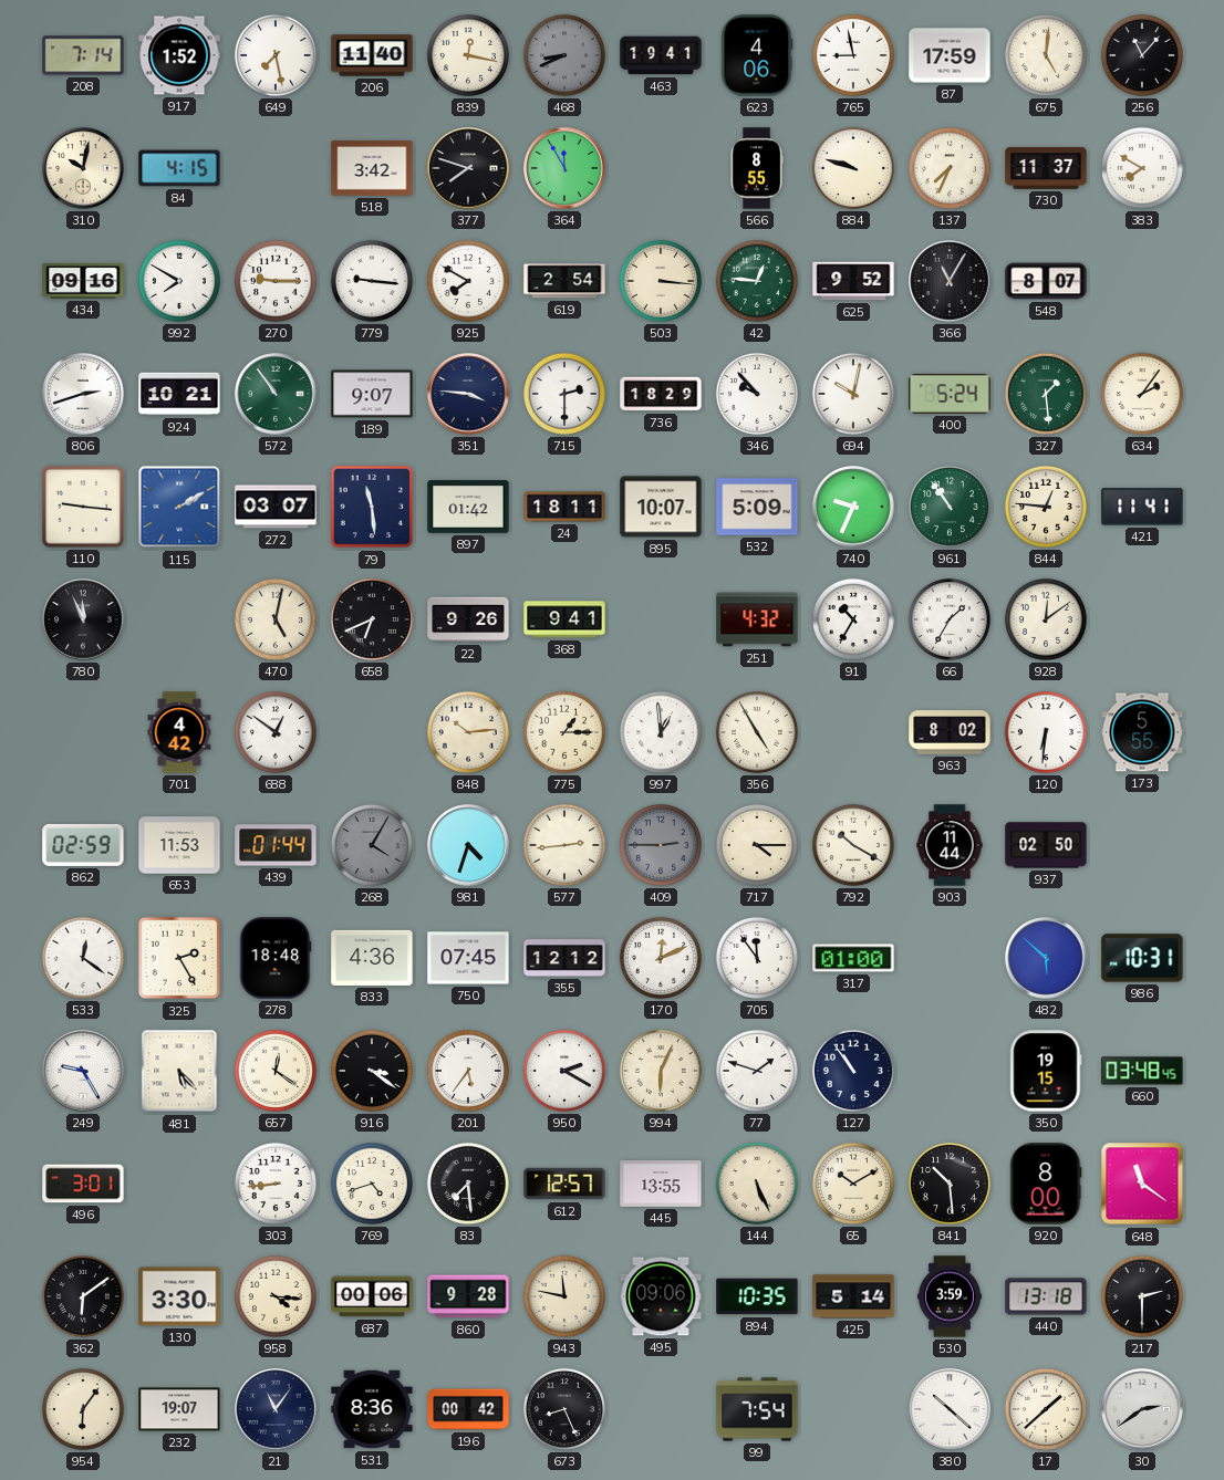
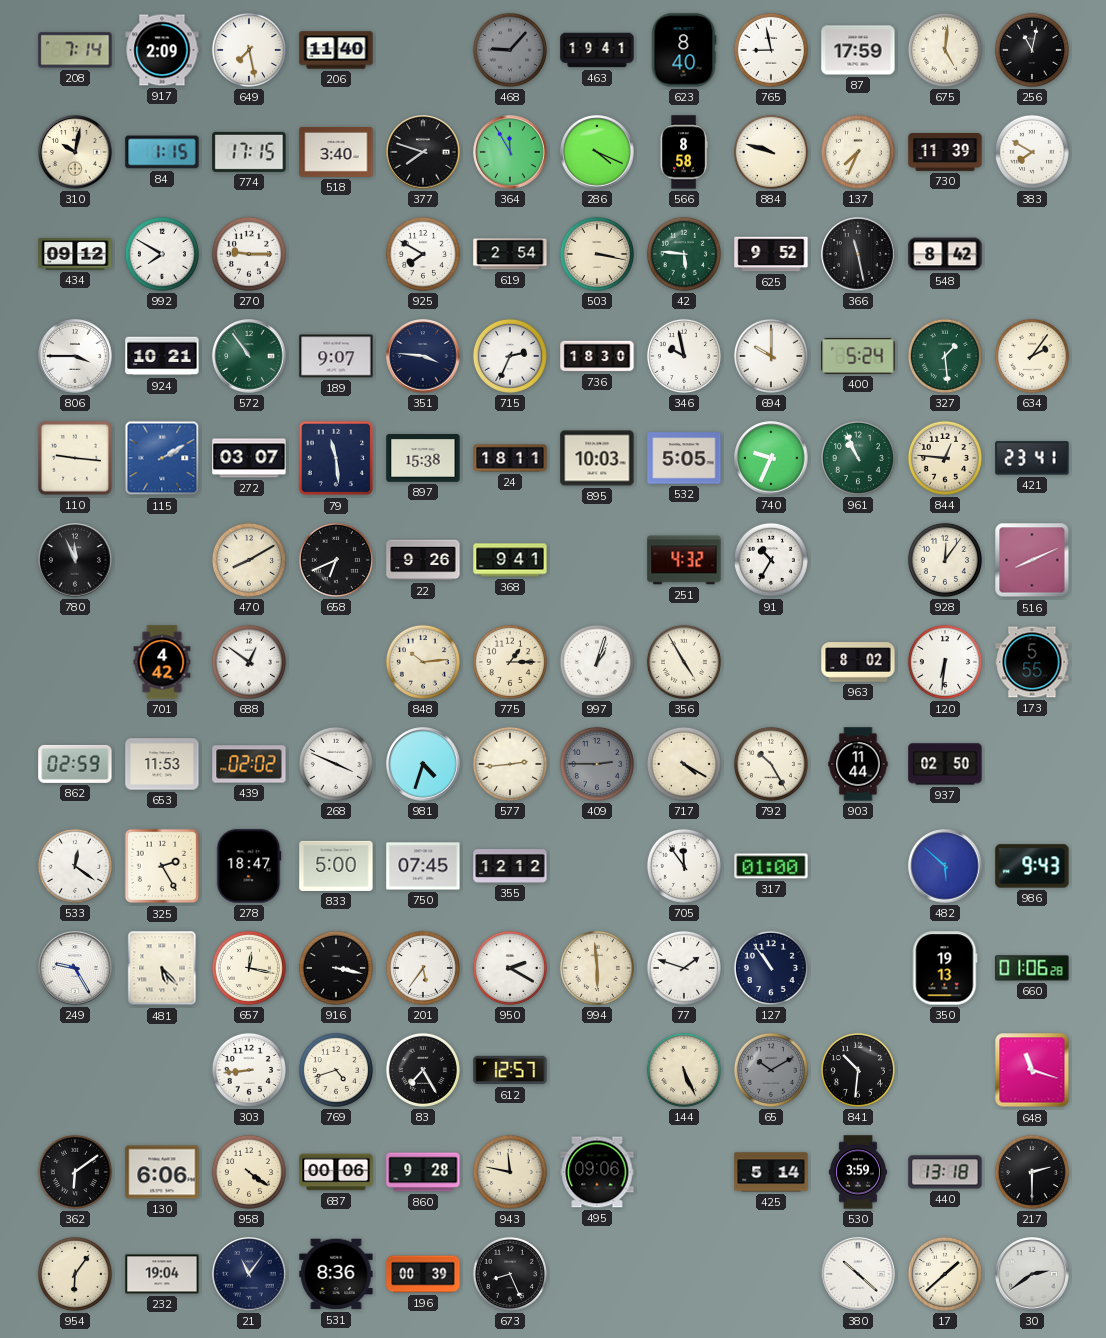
917: 1:52 -> 2:09 (162, 50)
839: 12:17 -> none (468, 55)
468: 8:41 -> 9:07 (510, 50)
623: 4:06 -> 8:40 (684, 50)
256: 11:07 -> 11:02 (1032, 50)
84: 4:15 -> 1:15 (162, 152)
774: none -> 17:15 (249, 152)
518: 3:42 -> 3:40 (336, 152)
286: none -> 4:19 (597, 152)
566: 8:55 -> 8:58 (684, 152)
730: 11:37 -> 11:39 (945, 152)
434: 09:16 -> 09:12 (75, 254)
779: 9:16 -> none (372, 281)
503: 3:16 -> 3:17 (597, 254)
42: 12:46 -> 5:46 (684, 254)
366: 11:05 -> 11:28 (858, 254)
548: 8:07 -> 8:42 (945, 254)
806: 2:42 -> 3:45 (75, 356)
715: 2:30 -> 2:34 (510, 356)
736: 18:29 -> 18:30 (597, 356)
346: 9:53 -> 9:58 (684, 356)
694: 10:02 -> 10:00 (771, 356)
897: 01:42 -> 15:38 (423, 458)
895: 10:07 -> 10:03 (597, 458)
532: 5:09 -> 5:05 (684, 458)
961: 10:54 -> 10:56 (858, 458)
421: 11:41 -> 23:41 (1032, 458)
470: 5:02 -> 8:10 (249, 560)
66: 1:35 -> none (950, 619)
928: 12:09 -> 12:06 (945, 560)
516: none -> 8:11 (1032, 560)
997: 12:59 -> 1:03 (597, 662)
439: 01:44 -> 02:02 (249, 764)
268: 4:05 -> 3:49 (336, 764)
268 dial: grey -> white (336, 764)
717: 4:15 -> 4:20 (684, 764)
792: 10:20 -> 10:25 (771, 764)
278: 18:48 -> 18:47 (249, 866)
833: 4:36 -> 5:00 (336, 866)
170: 12:11 -> none (661, 958)
986: 10:31 -> 9:43 (1032, 866)
657: 12:21 -> 12:17 (249, 968)
916: 3:21 -> 3:17 (336, 968)
994: 6:04 -> 5:59 (597, 968)
350: 19:15 -> 19:13 (945, 968)
660: 03:48 -> 01:06 (1032, 968)
496: 3:01 -> none (83, 1184)
83: 7:29 -> 7:25 (423, 1070)
445: 13:55 -> none (661, 1185)
65 dial: cream -> grey (771, 1070)
841: 10:29 -> 10:31 (858, 1070)
920: 8:00 -> none (1046, 1184)
648: 11:21 -> 11:18 (1032, 1070)
130: 3:30 -> 6:06 (162, 1172)
958: 4:16 -> 4:21 (249, 1172)
894: 10:35 -> none (757, 1296)
232: 19:07 -> 19:04 (162, 1274)
196: 00:42 -> 00:39 (423, 1274)
99: 7:54 -> none (757, 1409)
